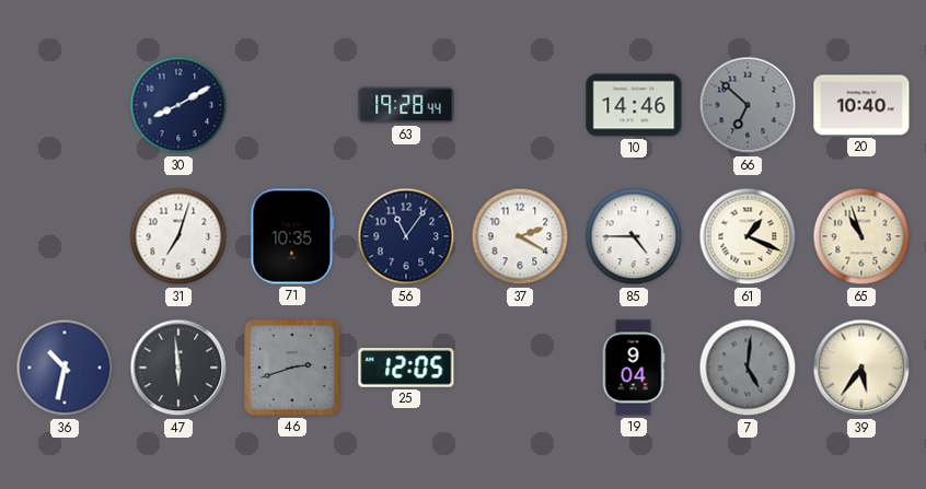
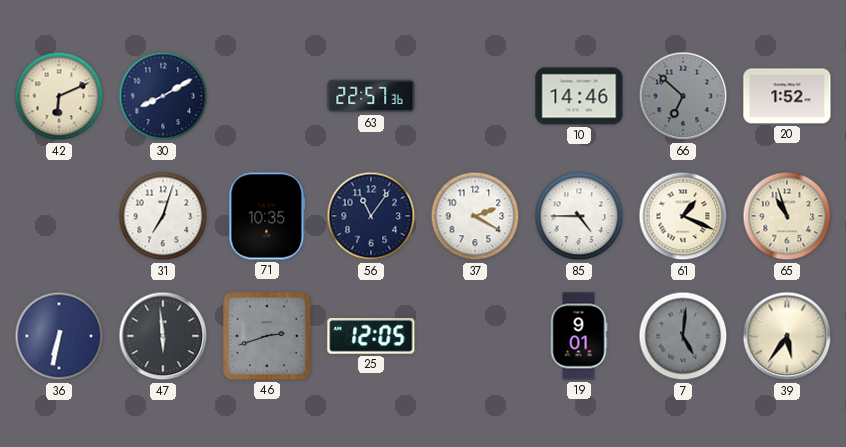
42: none -> 6:11 (59, 96)
63: 19:28 -> 22:57 (371, 96)
20: 10:40 -> 1:52 (787, 96)
36: 10:32 -> 6:32 (59, 336)
19: 9:04 -> 9:01 (579, 336)
